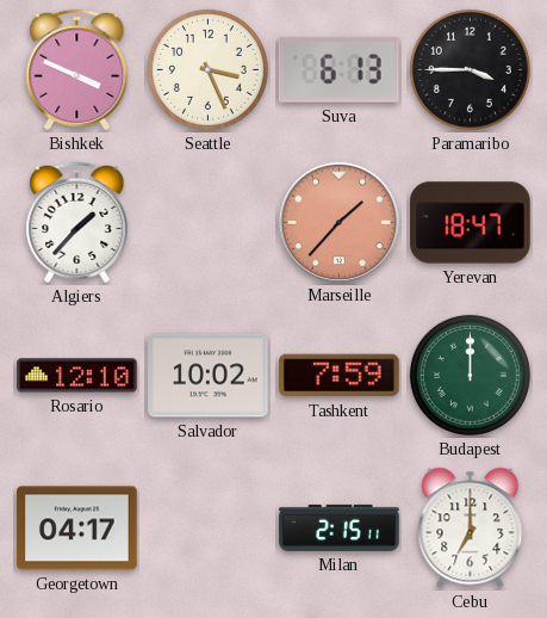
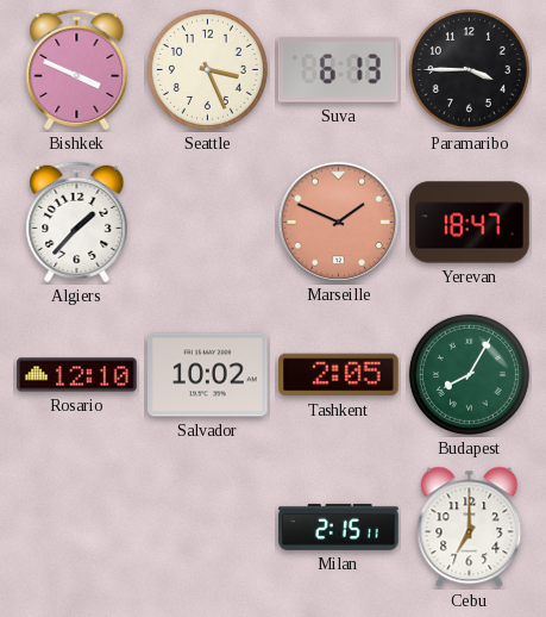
Marseille: 1:37 -> 1:49 (338, 222)
Tashkent: 7:59 -> 2:05 (339, 375)
Budapest: 12:00 -> 8:05 (469, 374)
Georgetown: 04:17 -> none (77, 529)
